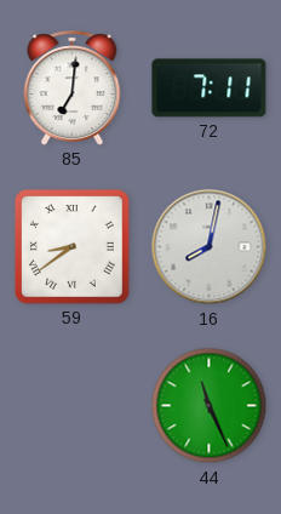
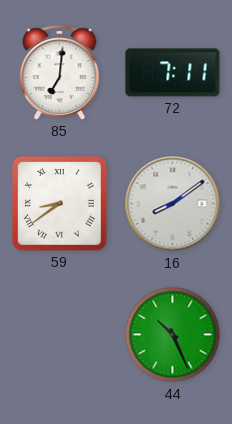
16: 8:02 -> 8:09 (173, 204)
44: 11:26 -> 10:26 (173, 335)
